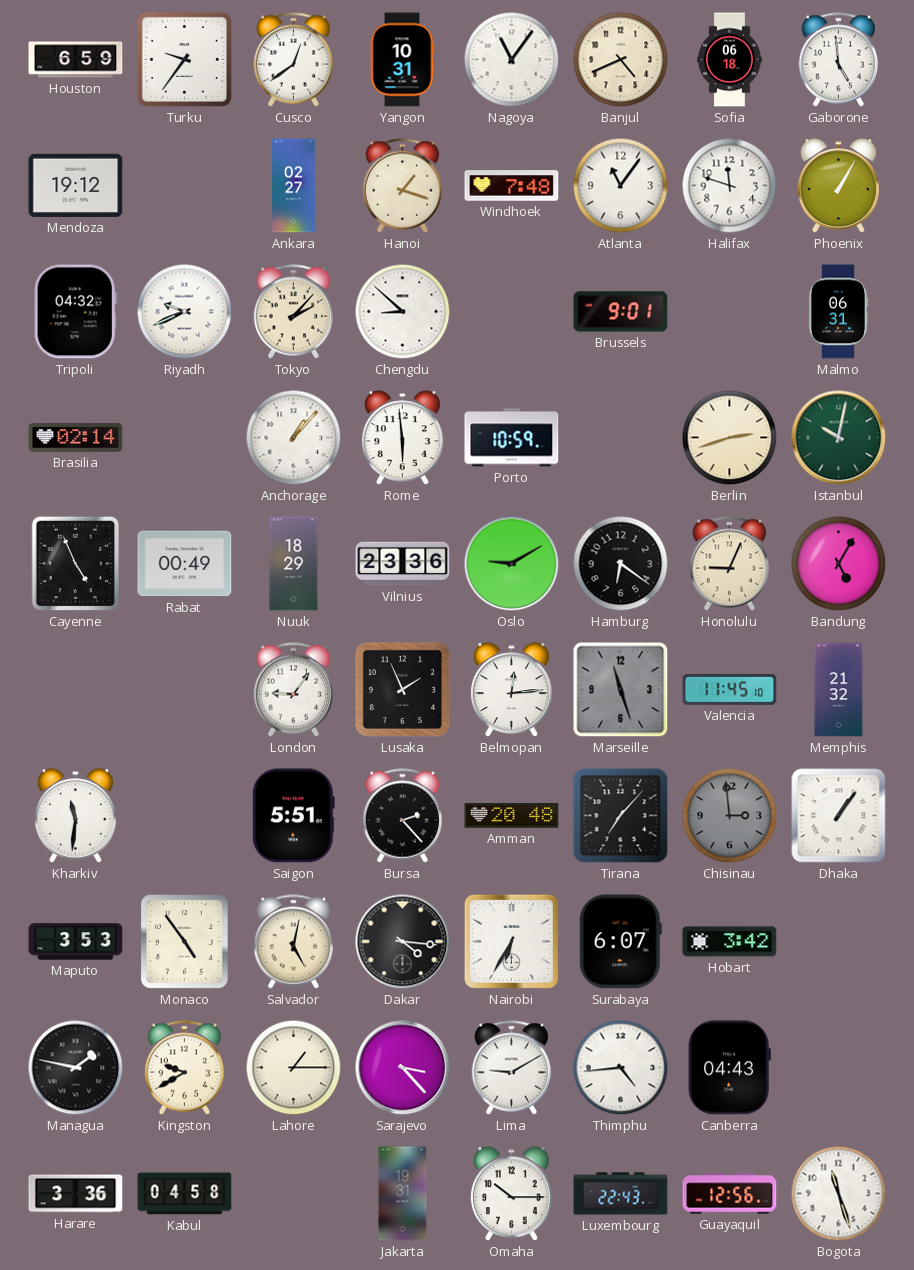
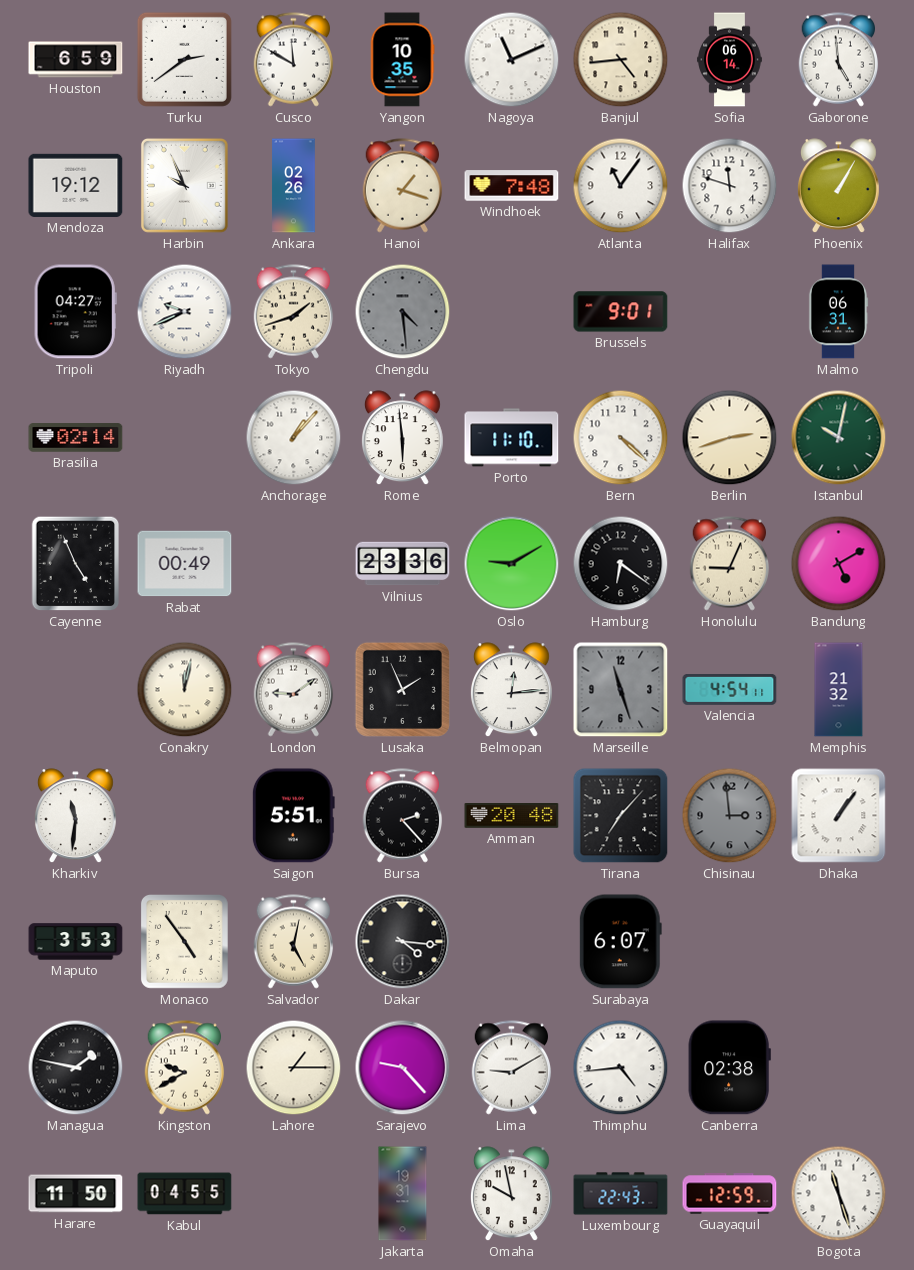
Turku: 9:36 -> 2:39 (184, 59)
Cusco: 12:39 -> 11:50 (294, 60)
Yangon: 10:31 -> 10:35 (402, 60)
Nagoya: 11:06 -> 11:11 (512, 60)
Banjul: 4:41 -> 4:44 (621, 60)
Sofia: 06:18 -> 06:14 (730, 60)
Harbin: none -> 9:56 (184, 185)
Ankara: 02:27 -> 02:26 (294, 186)
Tripoli: 04:32 -> 04:27 (75, 312)
Tokyo: 2:07 -> 1:42 (294, 312)
Chengdu: 8:52 -> 4:29 (403, 312)
Chengdu dial: white -> grey (403, 312)
Porto: 10:59 -> 11:10 (512, 438)
Bern: none -> 4:22 (621, 438)
Nuuk: 18:29 -> none (294, 564)
Bandung: 5:05 -> 5:10 (839, 564)
Conakry: none -> 12:02 (185, 690)
London: 9:06 -> 9:09 (294, 690)
Valencia: 11:45 -> 4:54 (730, 690)
Nairobi: 6:35 -> none (511, 941)
Hobart: 3:42 -> none (730, 942)
Sarajevo: 3:23 -> 9:23 (403, 1068)
Canberra: 04:43 -> 02:38 (729, 1068)
Harare: 3:36 -> 11:50 (76, 1194)
Kabul: 04:58 -> 04:55 (185, 1194)
Omaha: 10:15 -> 9:58 (511, 1194)
Guayaquil: 12:56 -> 12:59 (730, 1194)
